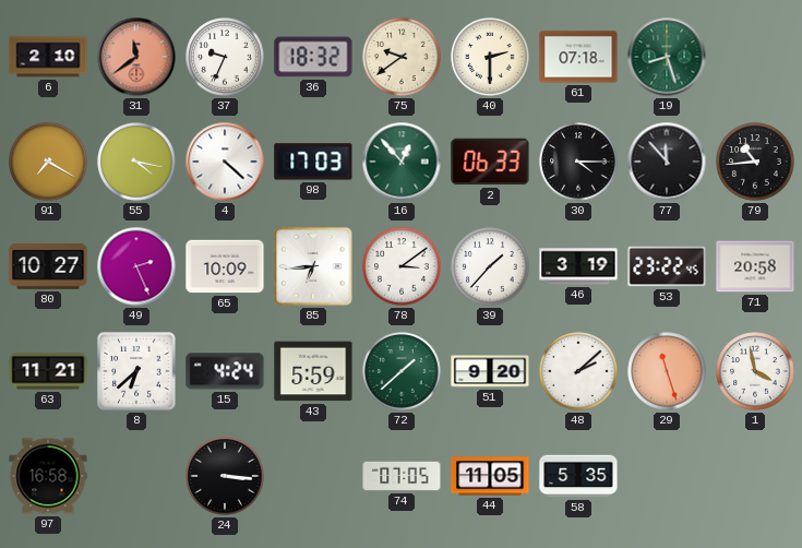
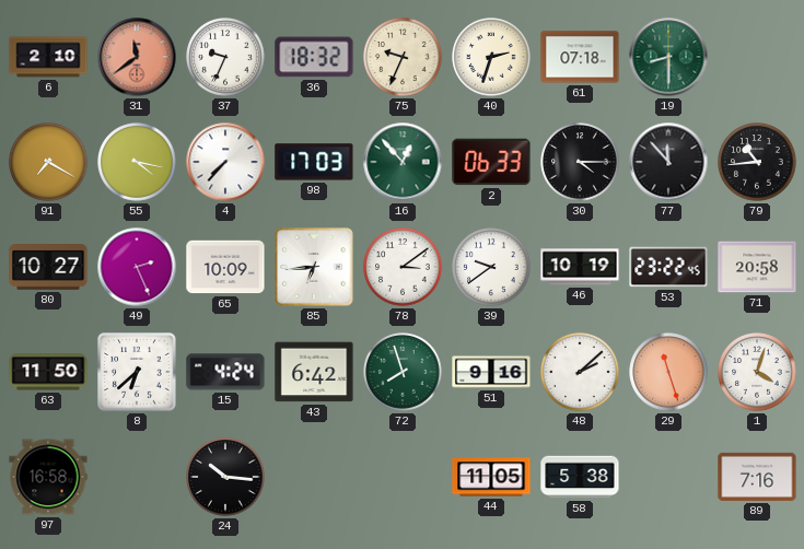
75: 9:39 -> 9:34 (403, 57)
40: 2:30 -> 2:33 (491, 57)
19: 8:27 -> 8:30 (668, 57)
4: 4:22 -> 7:37 (225, 162)
39: 1:37 -> 9:39 (491, 267)
46: 3:19 -> 10:19 (580, 267)
63: 11:21 -> 11:50 (48, 372)
43: 5:59 -> 6:42 (314, 372)
72: 1:38 -> 7:57 (403, 372)
51: 9:20 -> 9:16 (491, 372)
1: 3:58 -> 4:03 (757, 372)
24: 3:16 -> 10:16 (225, 477)
74: 07:05 -> none (402, 476)
58: 5:35 -> 5:38 (580, 477)
89: none -> 7:16 (757, 477)
